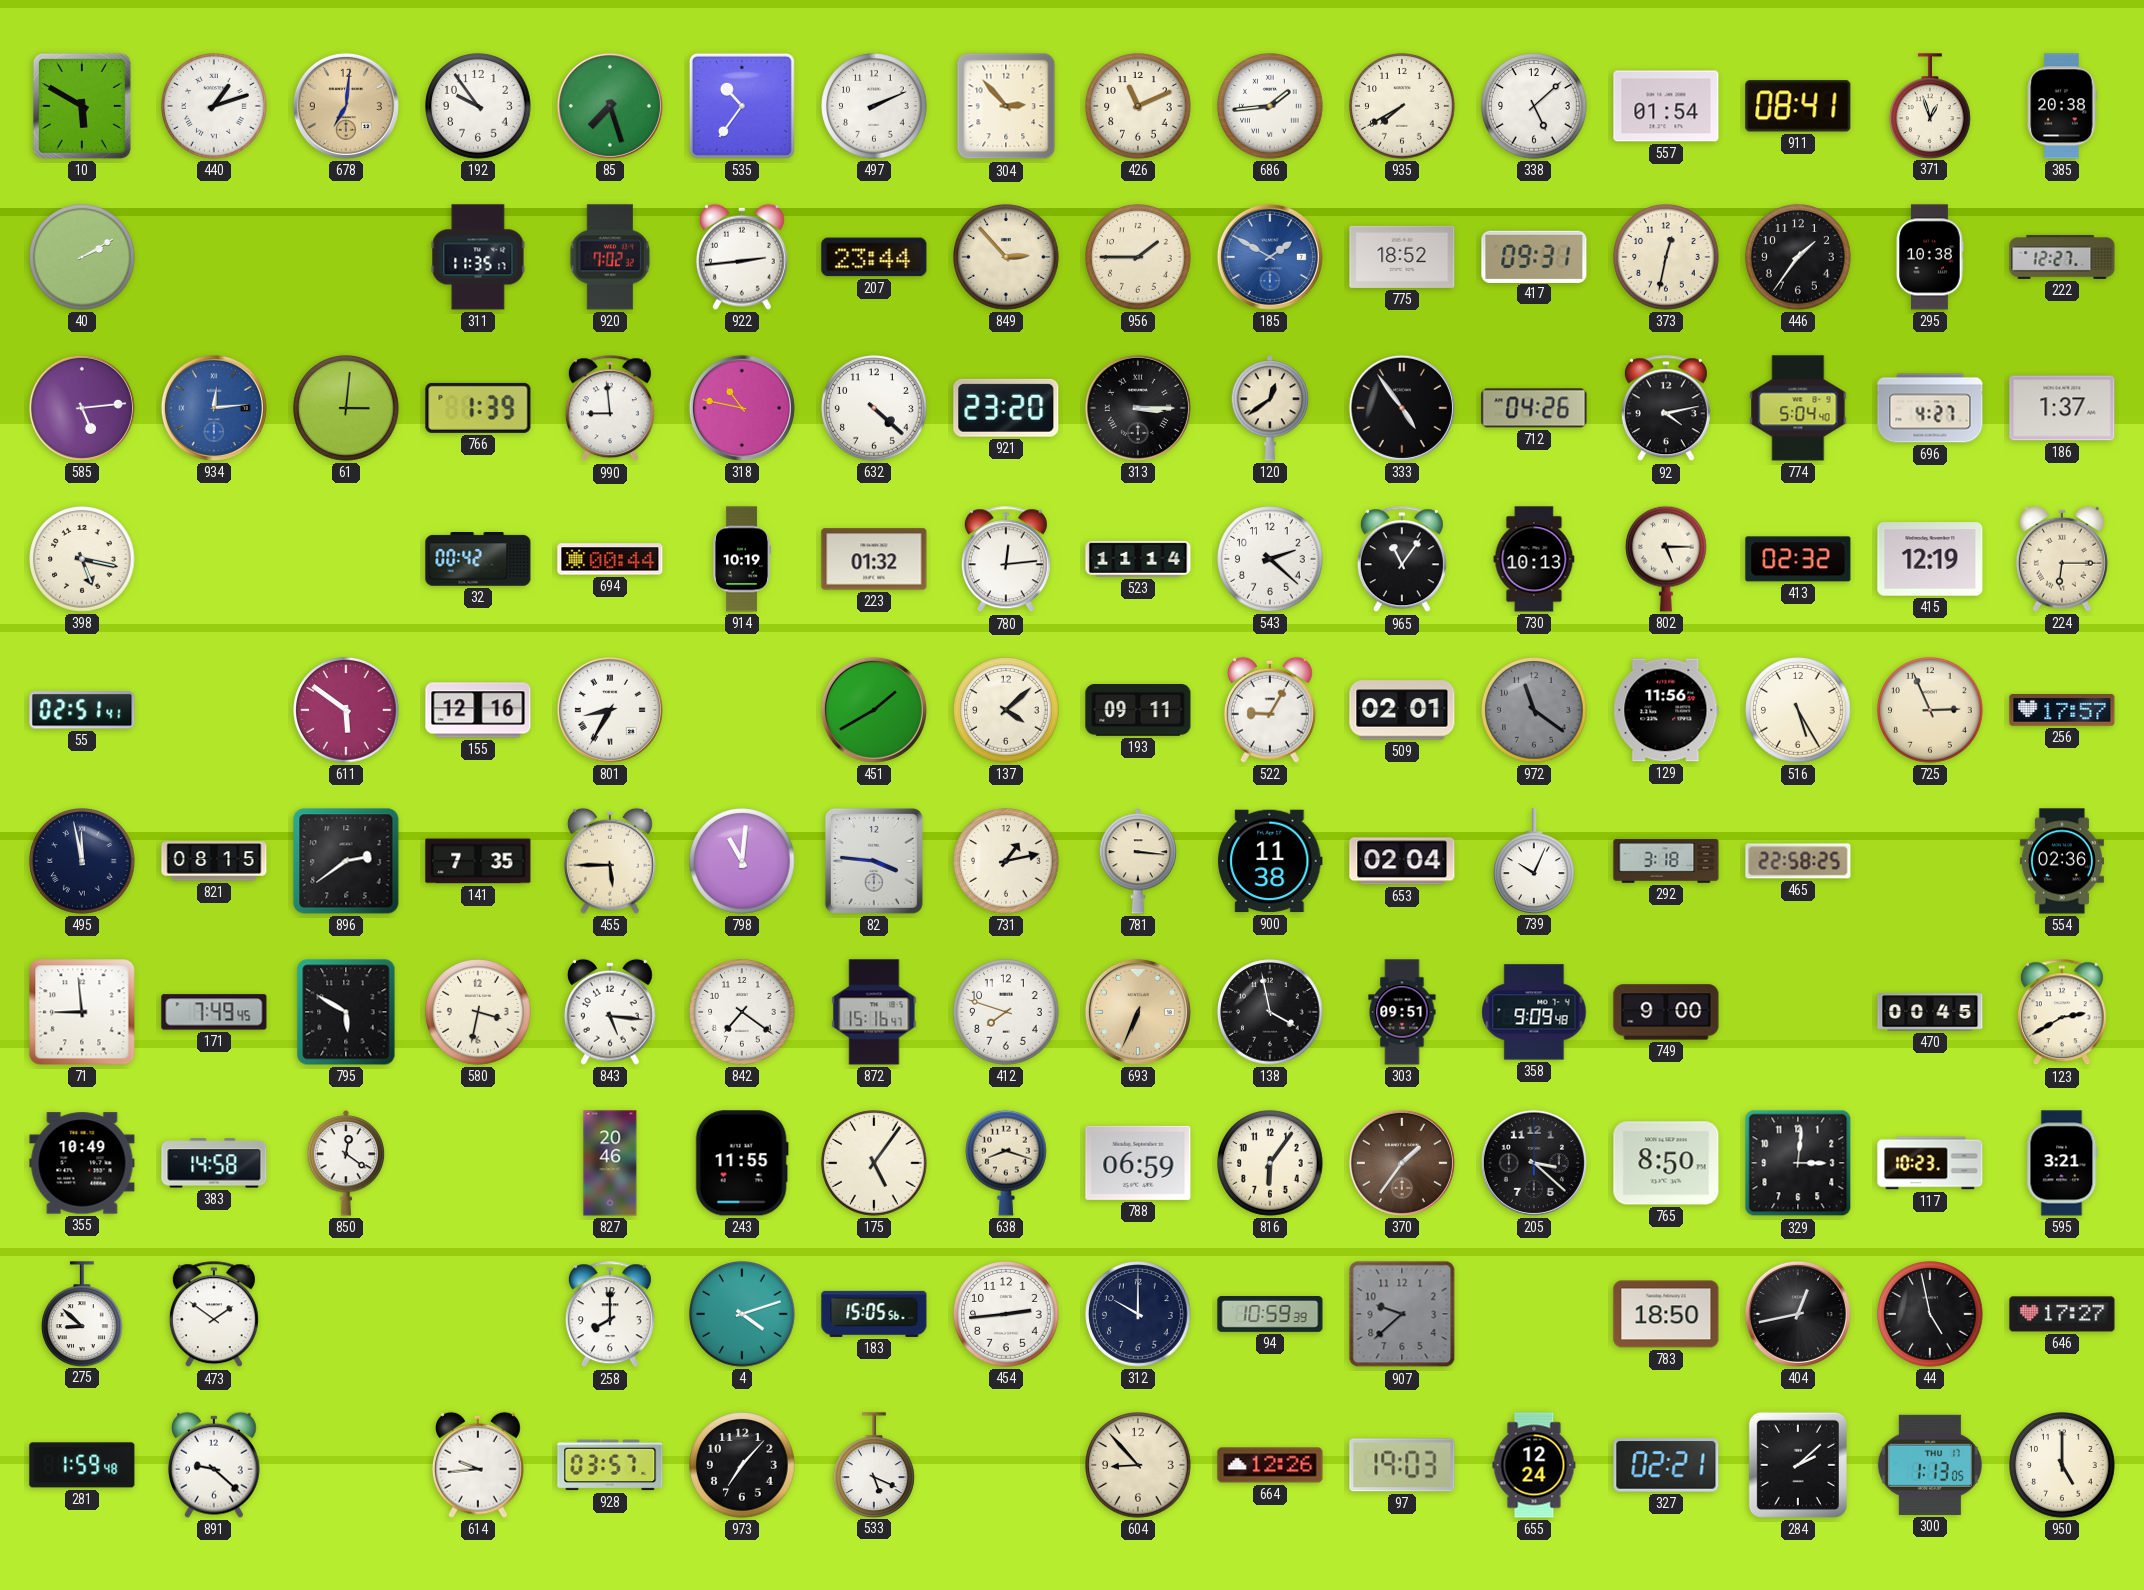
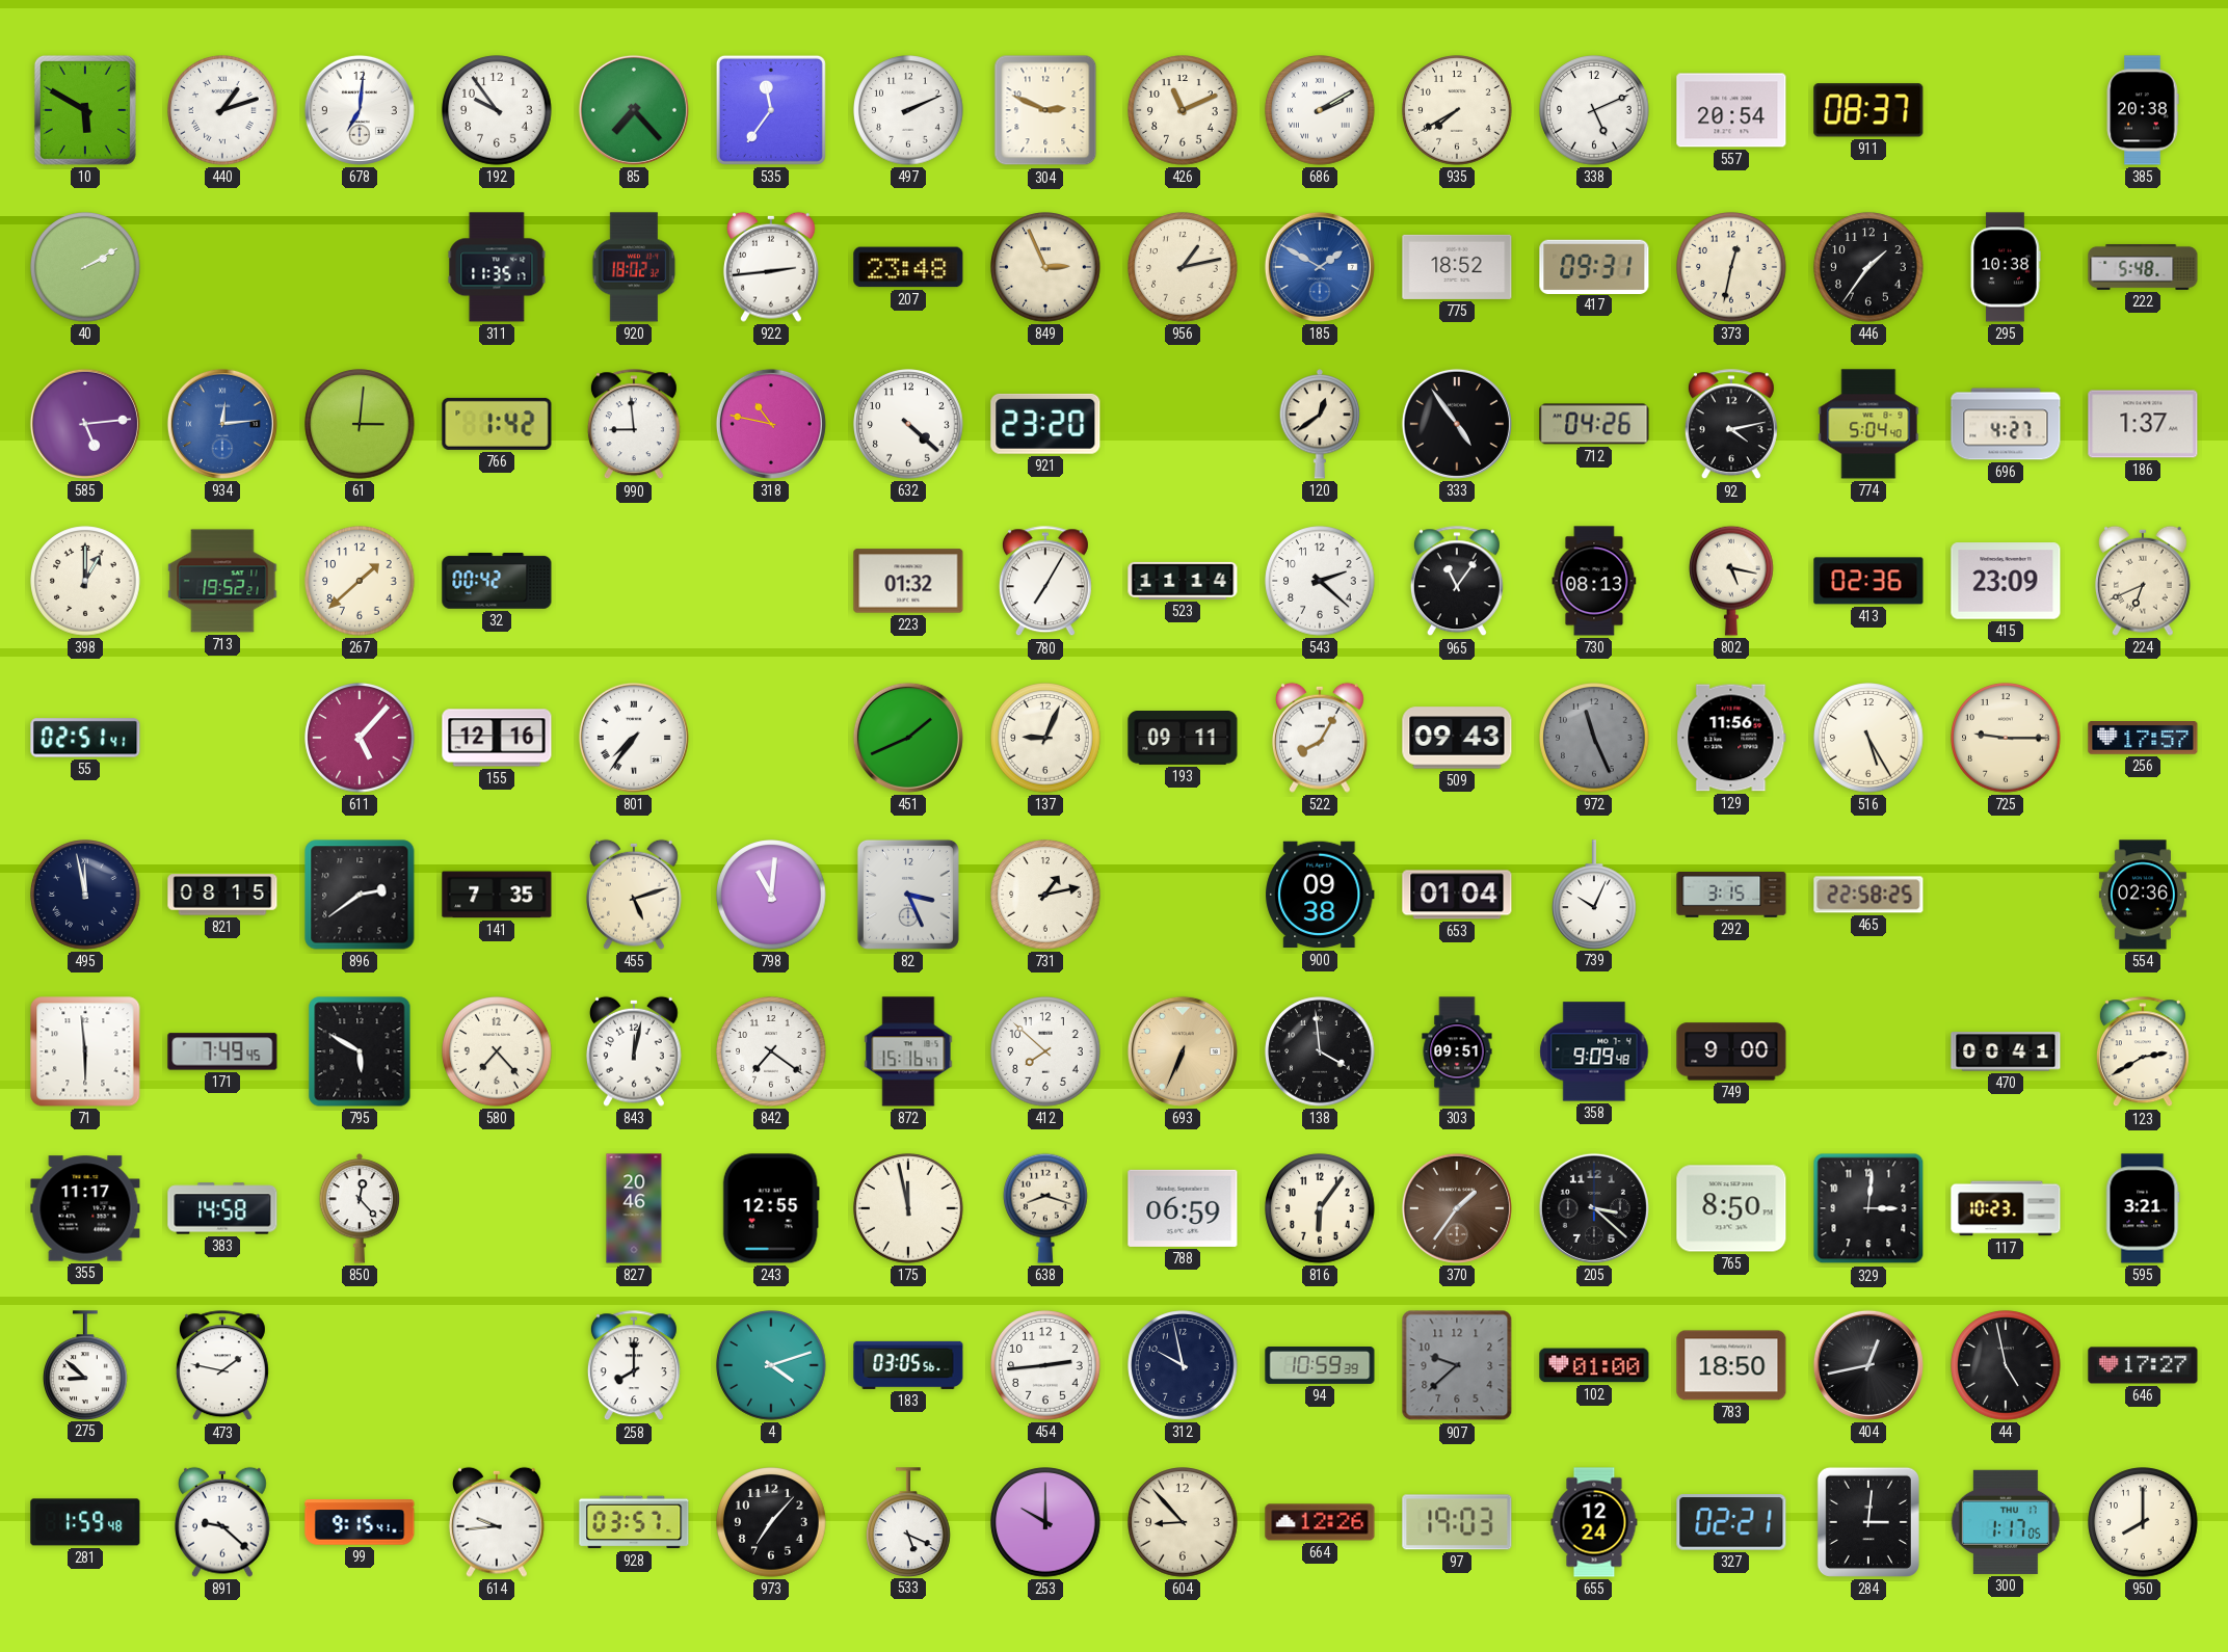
678 dial: champagne -> white (360, 110)
85: 7:27 -> 7:23 (634, 110)
535: 10:36 -> 11:36 (771, 110)
304: 2:53 -> 2:49 (1045, 110)
686: 1:44 -> 2:10 (1320, 110)
338: 5:08 -> 5:11 (1594, 110)
557: 01:54 -> 20:54 (1731, 110)
911: 08:41 -> 08:37 (1868, 110)
371: 12:57 -> none (1931, 106)
920: 7:02 -> 18:02 (634, 267)
207: 23:44 -> 23:48 (908, 267)
849: 2:53 -> 2:56 (1045, 267)
956: 1:45 -> 1:13 (1183, 267)
222: 12:27 -> 5:48 (2143, 267)
766: 1:39 -> 1:42 (497, 424)
313: 3:15 -> none (1138, 408)
398: 5:17 -> 1:00 (85, 581)
713: none -> 19:52 (222, 581)
267: none -> 1:38 (360, 581)
694: 00:44 -> none (610, 559)
914: 10:19 -> none (742, 559)
780: 12:14 -> 7:05 (1045, 582)
730: 10:13 -> 08:13 (1594, 581)
802: 5:15 -> 5:17 (1732, 581)
413: 02:32 -> 02:36 (1868, 581)
415: 12:19 -> 23:09 (2006, 581)
224: 6:15 -> 6:41 (2143, 581)
611: 5:51 -> 5:07 (360, 738)
801: 8:35 -> 7:36 (634, 738)
451: 1:40 -> 1:41 (908, 738)
137: 4:08 -> 9:04 (1045, 738)
522: 9:05 -> 8:05 (1320, 738)
509: 02:01 -> 09:43 (1457, 738)
972: 11:21 -> 11:26 (1594, 738)
725: 2:56 -> 9:15 (2006, 738)
455: 5:45 -> 5:12 (634, 895)
82: 3:46 -> 3:26 (908, 895)
781: 3:16 -> none (1138, 861)
900: 11:38 -> 09:38 (1320, 895)
653: 02:04 -> 01:04 (1457, 895)
292: 3:18 -> 3:15 (1731, 895)
71: 8:59 -> 5:59 (85, 1051)
580: 3:32 -> 7:23 (497, 1051)
843: 5:16 -> 12:02 (634, 1051)
412: 7:48 -> 7:52 (1045, 1051)
138: 3:58 -> 3:59 (1320, 1051)
470: 00:45 -> 00:41 (2006, 1051)
355: 10:49 -> 11:17 (85, 1208)
850: 12:21 -> 12:23 (360, 1208)
243: 11:55 -> 12:55 (771, 1208)
175: 5:06 -> 11:58 (908, 1208)
473: 1:51 -> 1:47 (222, 1366)
183: 15:05 -> 03:05 (908, 1365)
312: 10:00 -> 9:58 (1183, 1365)
102: none -> 01:00 (1594, 1365)
99: none -> 9:15 (360, 1522)
253: none -> 10:00 (1045, 1522)
284: 2:08 -> 3:01 (1868, 1522)
300: 1:13 -> 1:17 (2006, 1522)
950: 5:00 -> 8:00 (2143, 1522)
